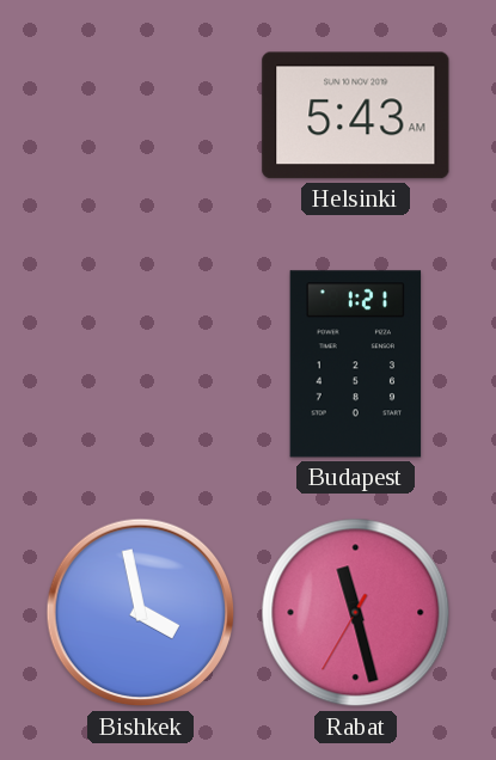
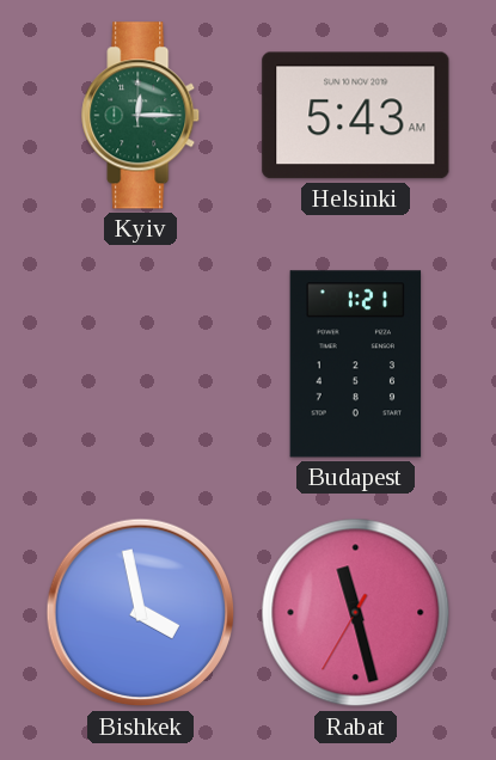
Kyiv: none -> 12:15 (141, 116)
